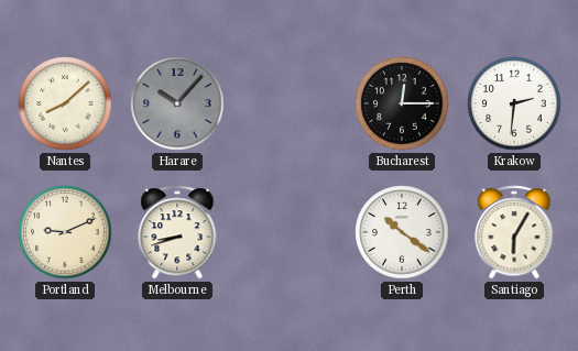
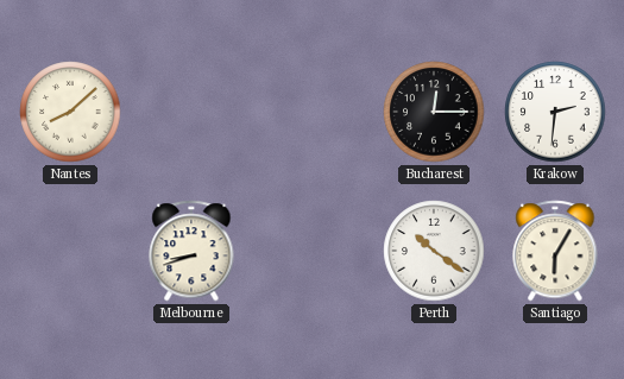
Harare: 10:07 -> none (177, 103)
Portland: 9:11 -> none (65, 232)
